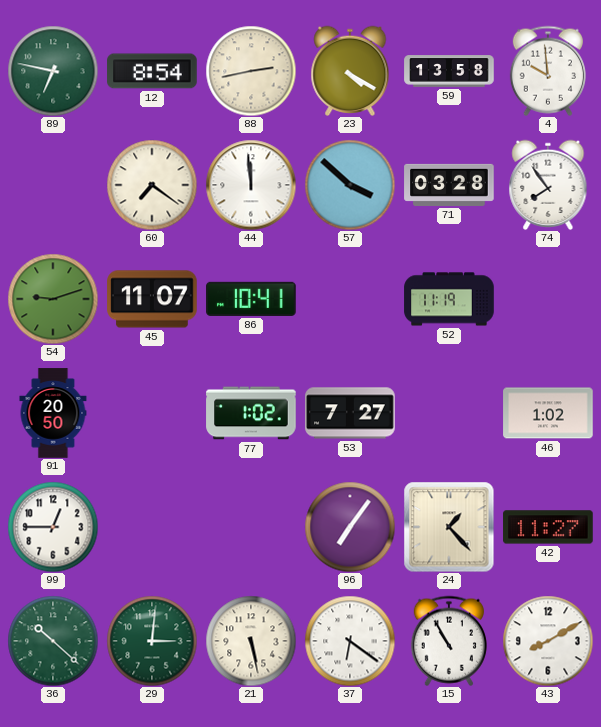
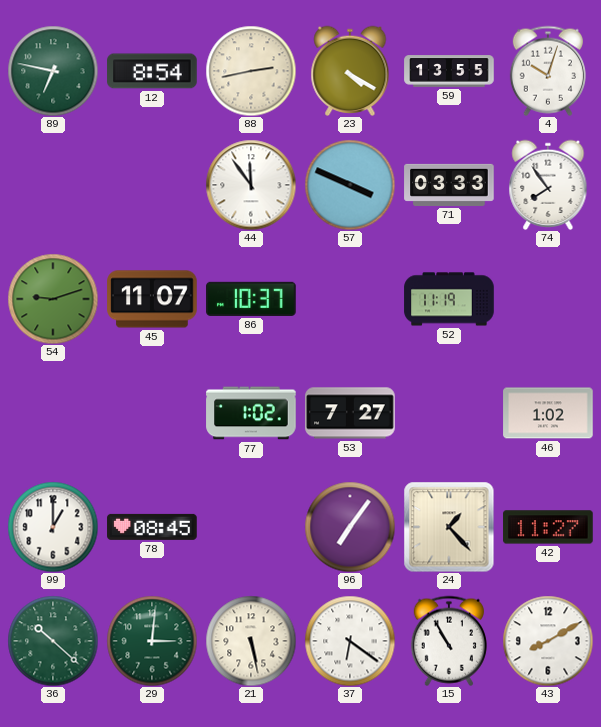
59: 13:58 -> 13:55 (449, 71)
4: 9:59 -> 10:03 (548, 71)
60: 7:21 -> none (152, 185)
44: 11:59 -> 11:54 (251, 185)
57: 3:52 -> 3:49 (350, 185)
71: 03:28 -> 03:33 (449, 185)
86: 10:41 -> 10:37 (251, 299)
91: 20:50 -> none (53, 413)
99: 12:45 -> 1:00 (53, 527)
78: none -> 08:45 (152, 527)
